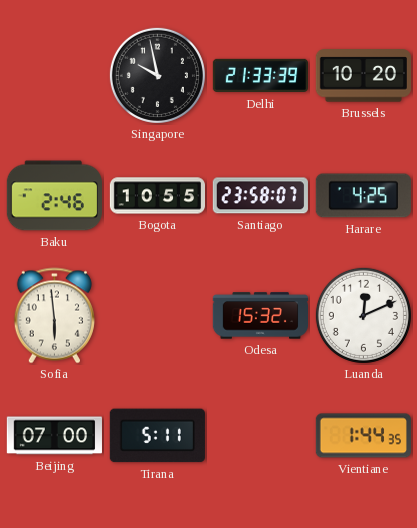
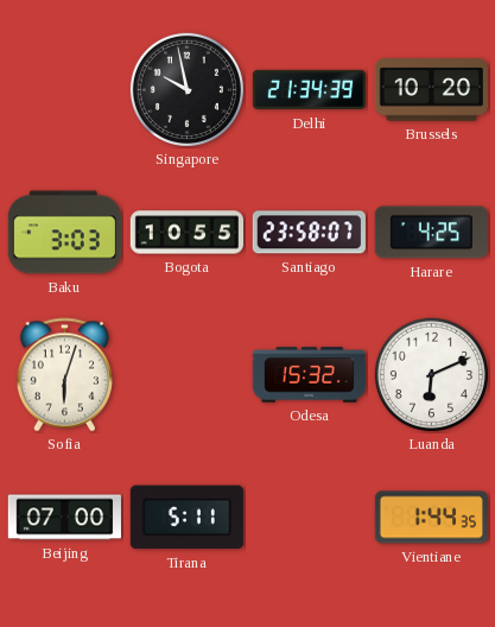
Delhi: 21:33 -> 21:34 (309, 90)
Baku: 2:46 -> 3:03 (64, 233)
Sofia: 5:59 -> 6:03 (64, 375)
Luanda: 12:11 -> 6:11 (431, 374)
